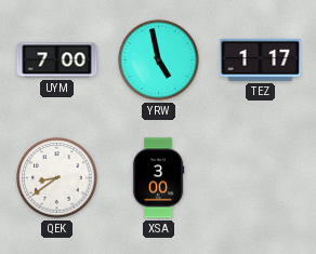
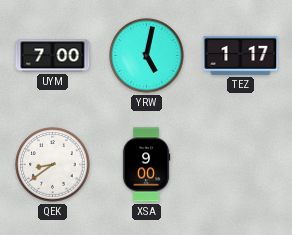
YRW: 4:58 -> 5:02 (147, 56)
XSA: 3:00 -> 9:00 (146, 165)
